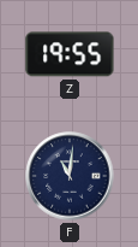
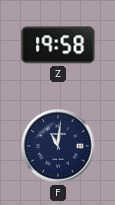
Z: 19:55 -> 19:58 (58, 45)
